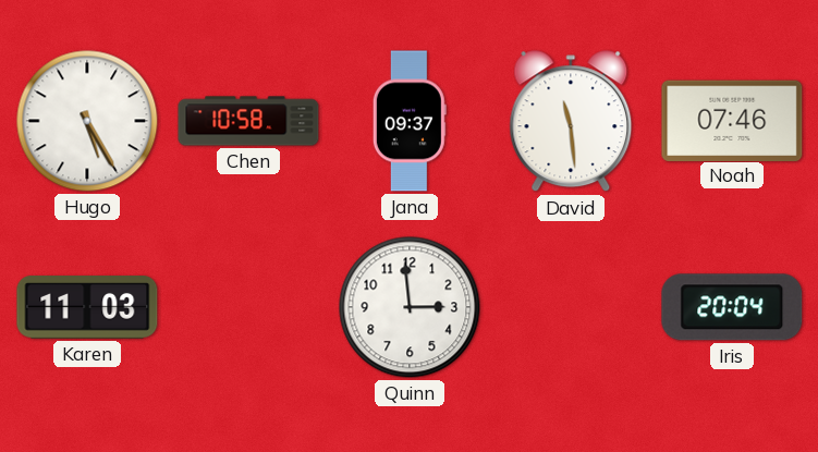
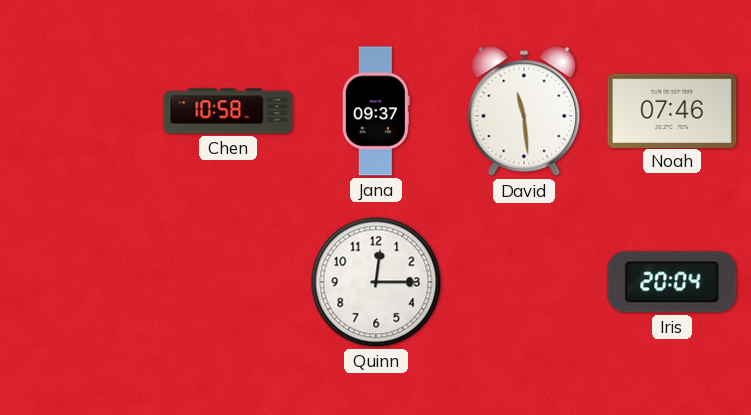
Hugo: 5:25 -> none (87, 121)
Karen: 11:03 -> none (87, 307)
Quinn: 2:59 -> 12:15 (376, 282)
